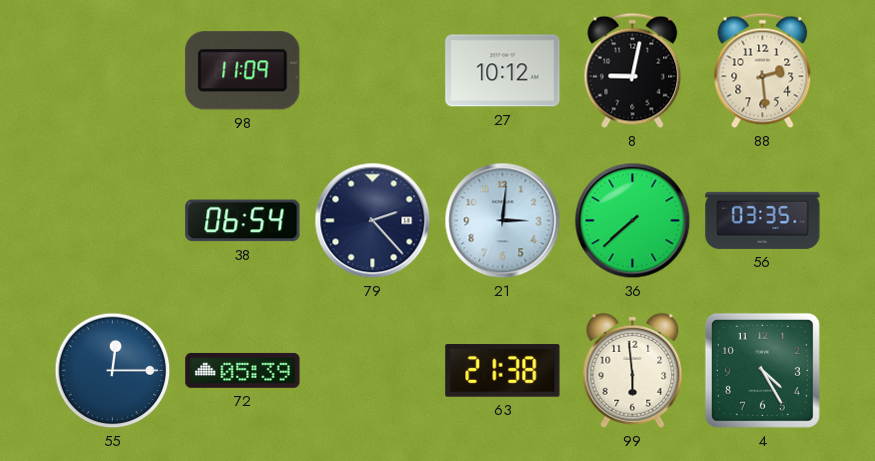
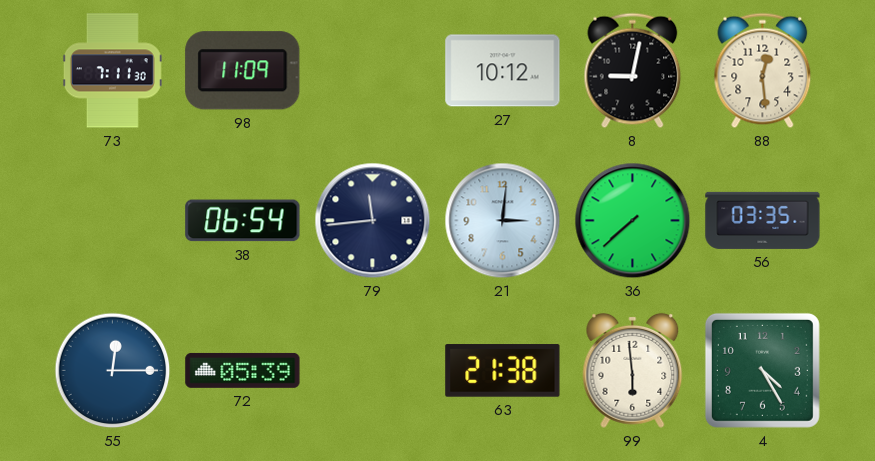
73: none -> 7:11 (112, 71)
88: 2:29 -> 12:29 (763, 71)
79: 2:23 -> 11:44 (373, 221)
